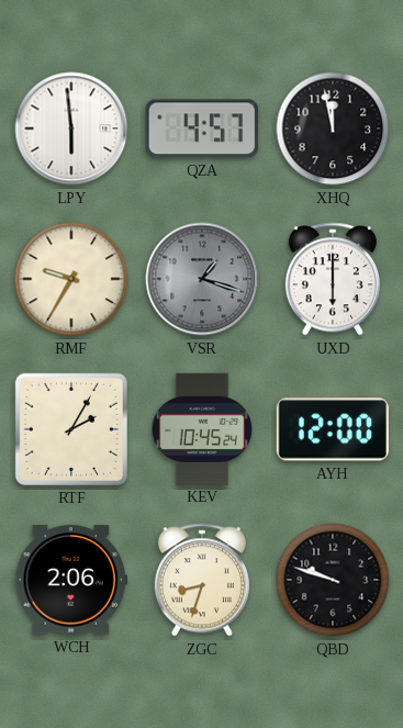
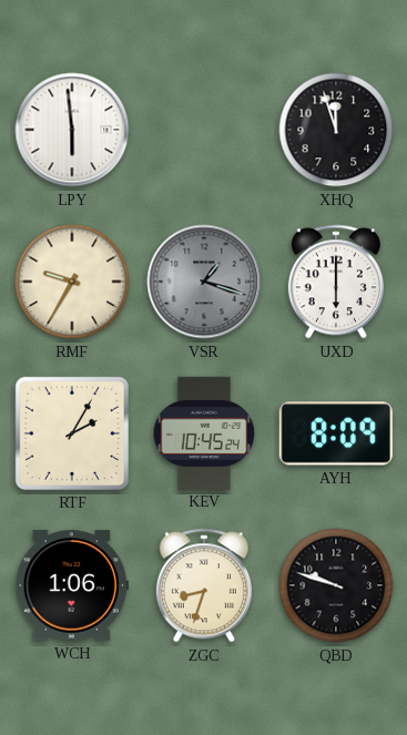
QZA: 4:57 -> none (202, 128)
XHQ: 11:58 -> 11:57 (336, 130)
AYH: 12:00 -> 8:09 (336, 433)
WCH: 2:06 -> 1:06 (72, 585)
